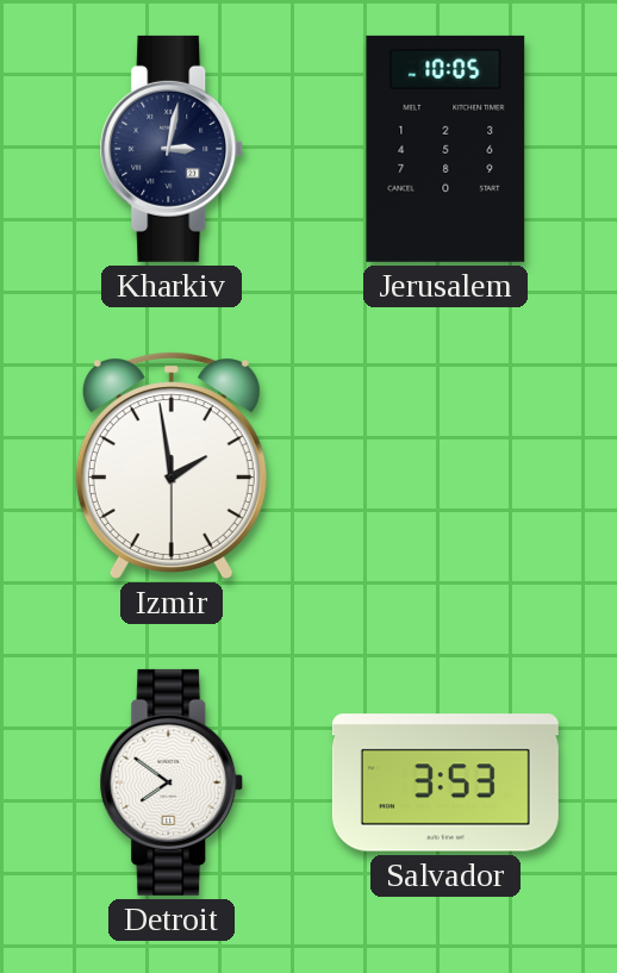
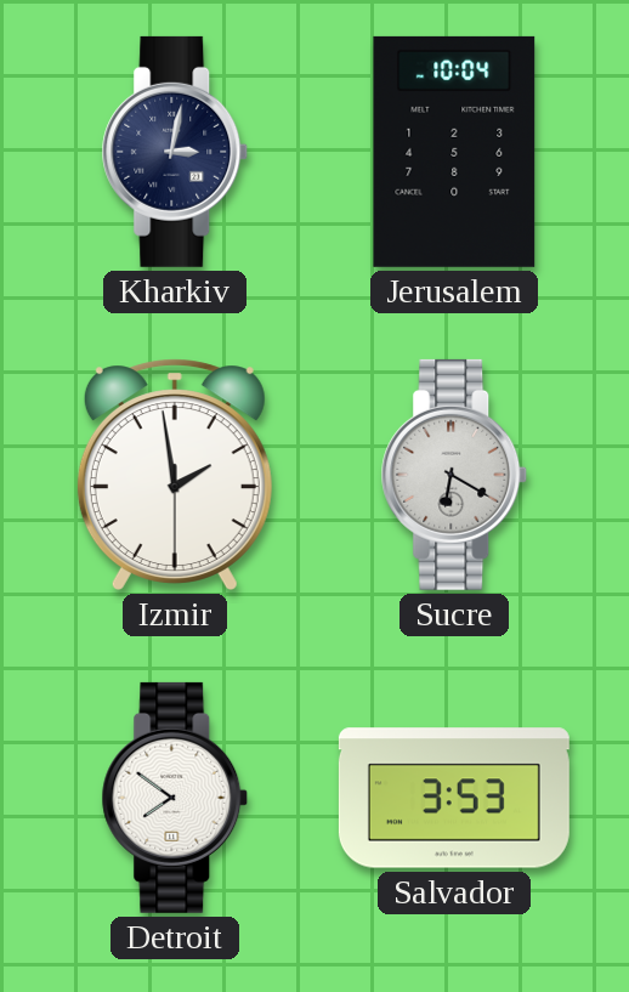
Jerusalem: 10:05 -> 10:04 (454, 152)
Sucre: none -> 6:20 (454, 475)
